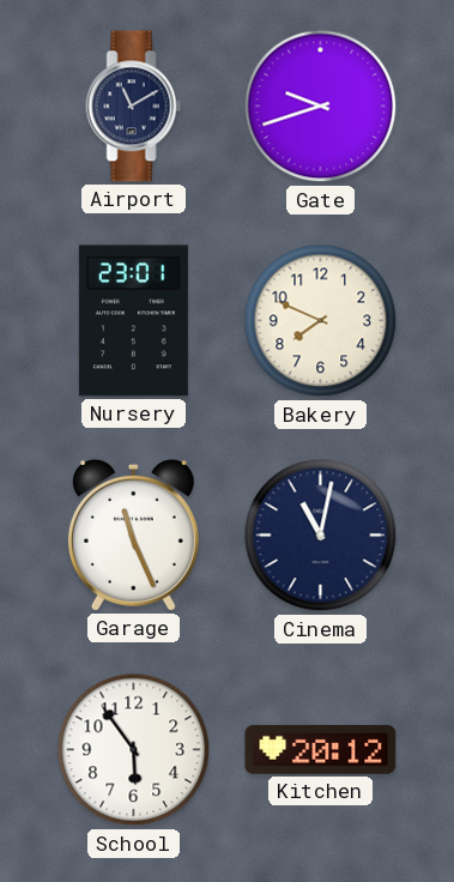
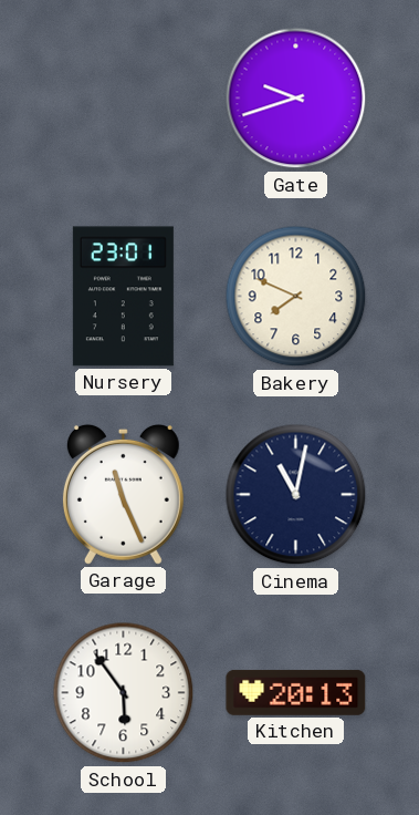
Airport: 11:10 -> none (134, 107)
Kitchen: 20:12 -> 20:13 (296, 692)
